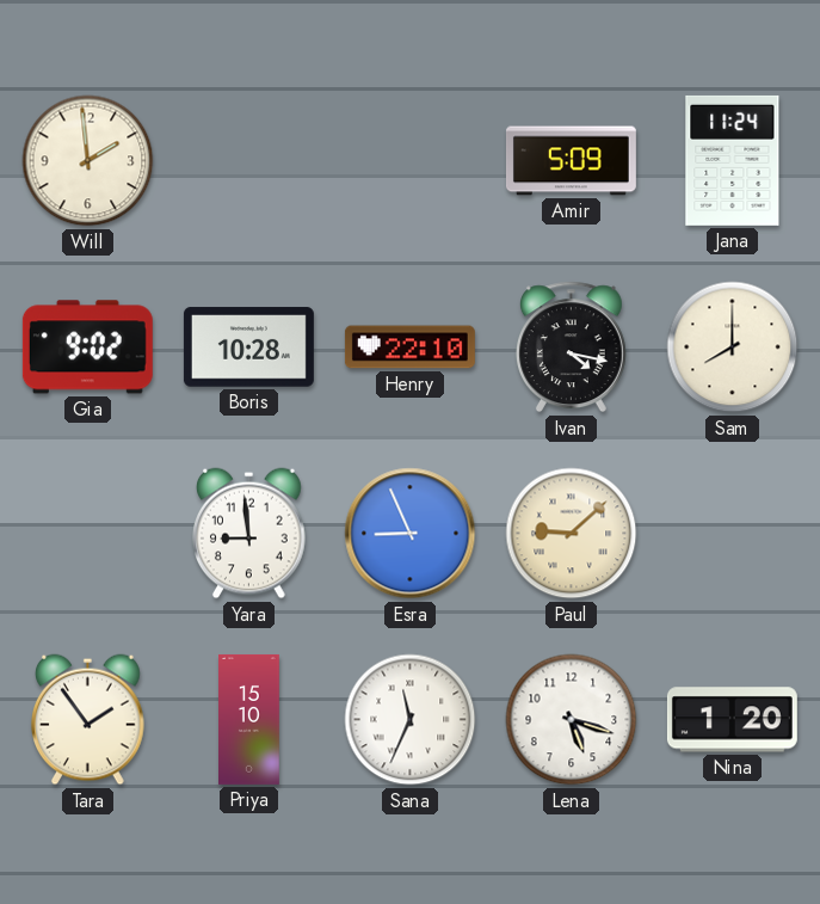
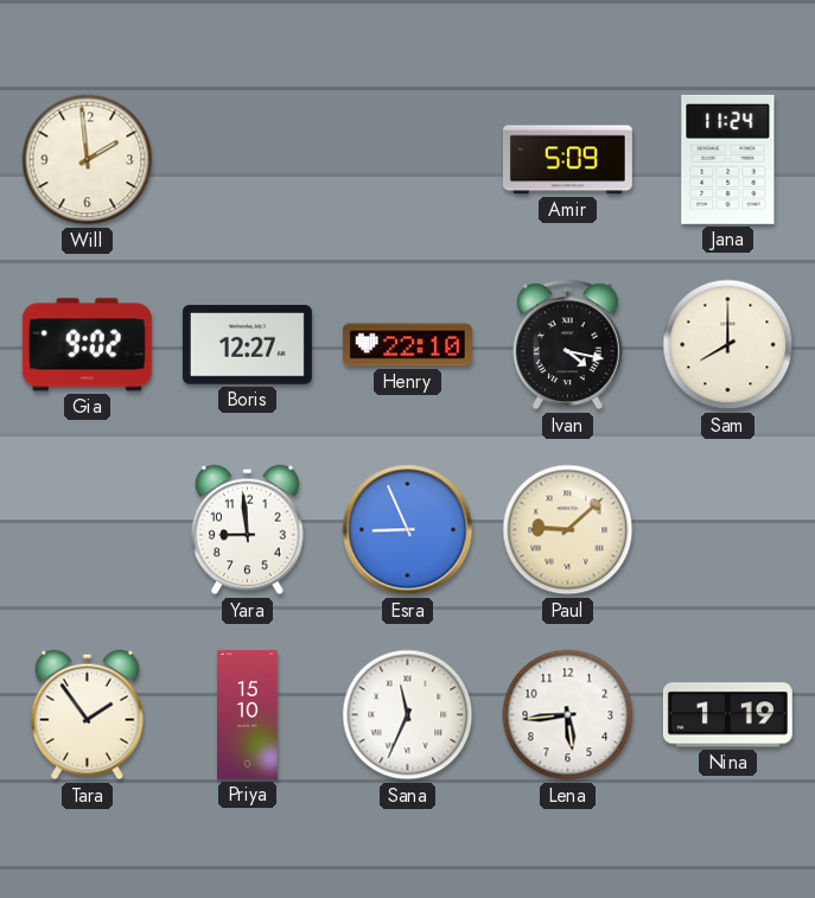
Boris: 10:28 -> 12:27 (247, 345)
Lena: 5:18 -> 5:44 (568, 715)
Nina: 1:20 -> 1:19 (727, 715)
